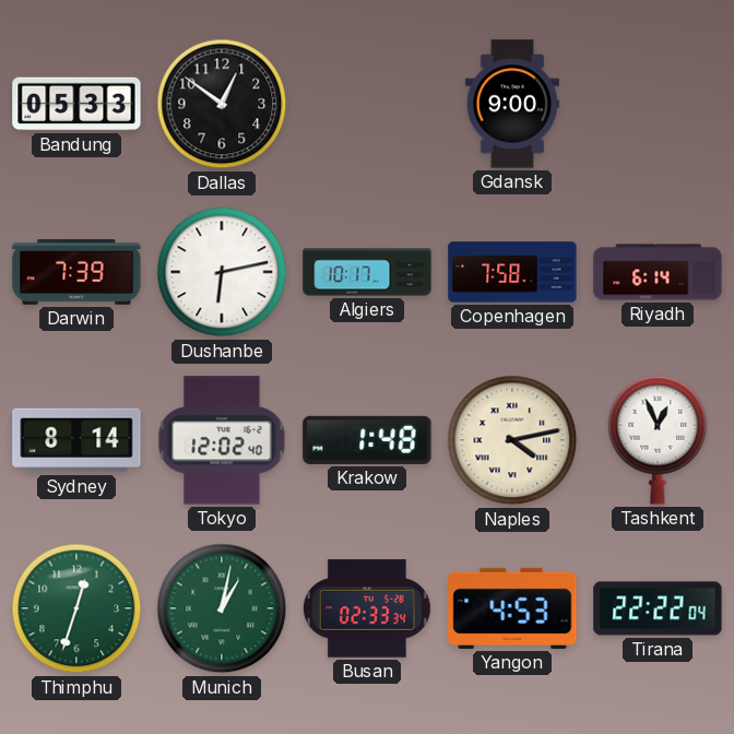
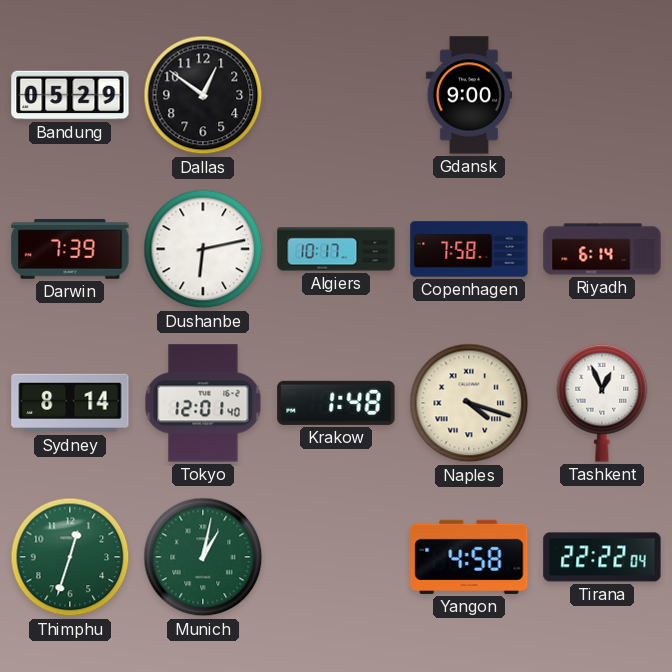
Bandung: 05:33 -> 05:29 (70, 95)
Tokyo: 12:02 -> 12:01 (203, 403)
Naples: 4:13 -> 4:18 (469, 403)
Busan: 02:33 -> none (367, 608)
Yangon: 4:53 -> 4:58 (469, 557)
